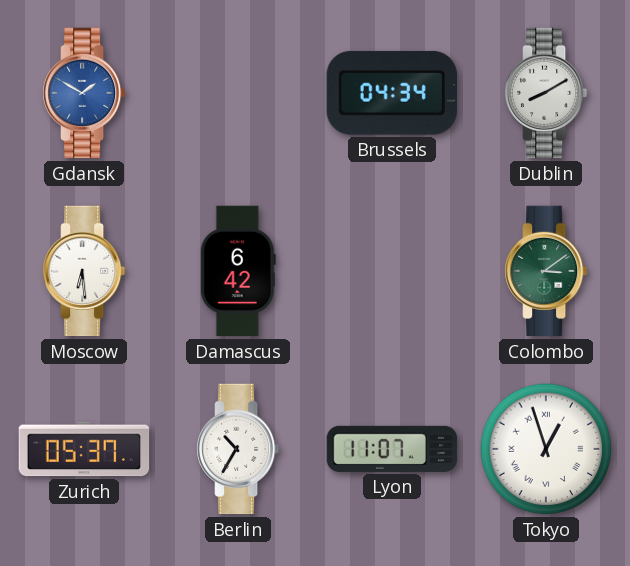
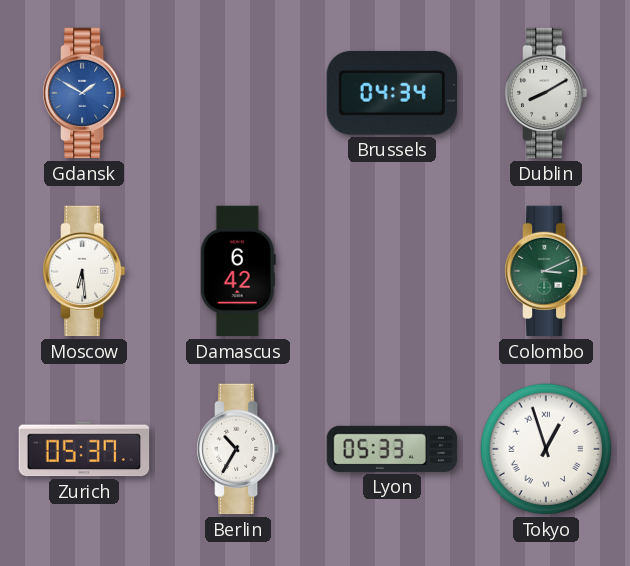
Colombo: 3:09 -> 3:11 (547, 271)
Lyon: 11:07 -> 05:33 (392, 449)
